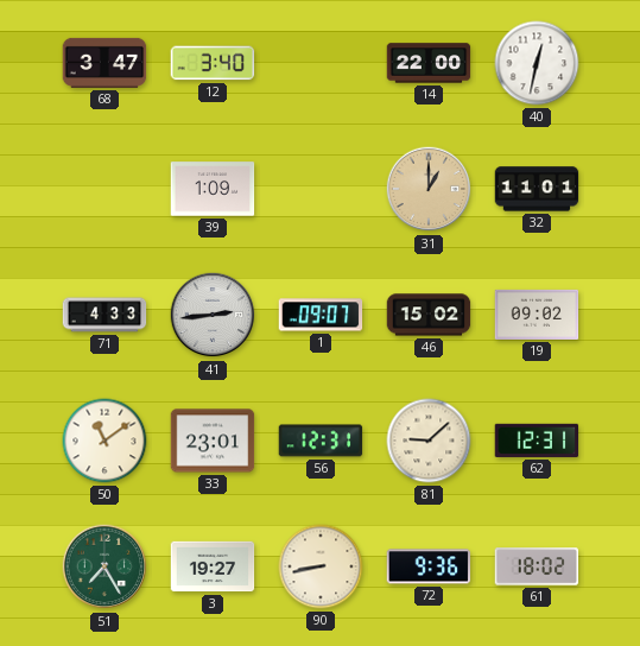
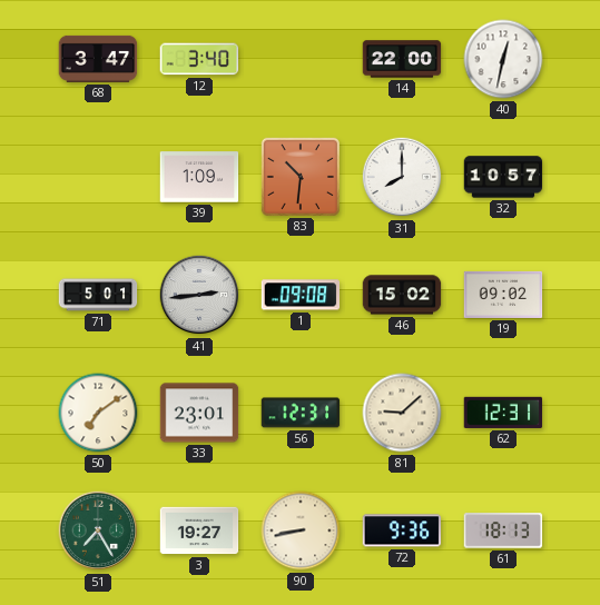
83: none -> 10:31 (299, 176)
31: 1:00 -> 8:00 (402, 177)
31 dial: champagne -> white (402, 177)
32: 11:01 -> 10:57 (503, 177)
71: 4:33 -> 5:01 (98, 295)
1: 09:07 -> 09:08 (301, 295)
50: 11:09 -> 7:09 (98, 413)
61: 18:02 -> 18:13 (503, 530)
